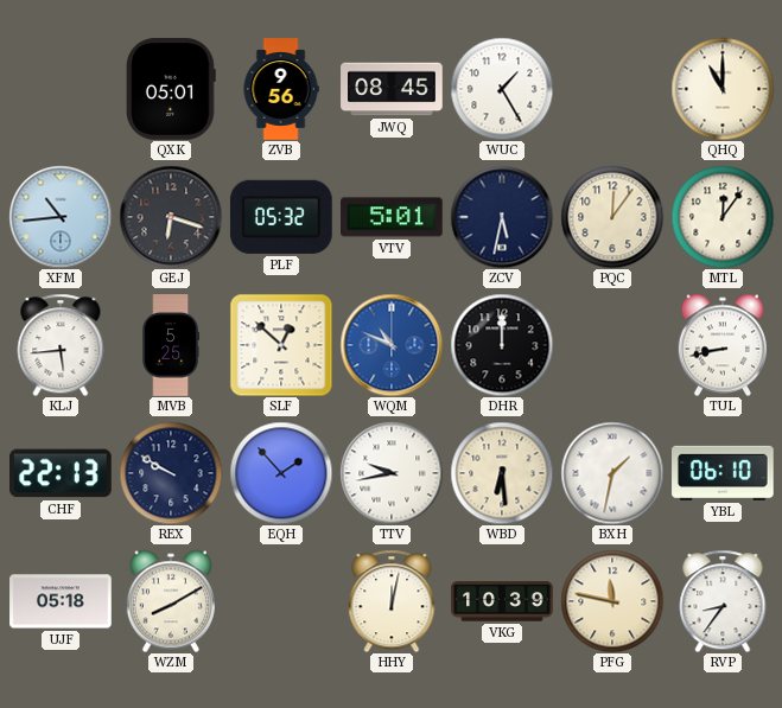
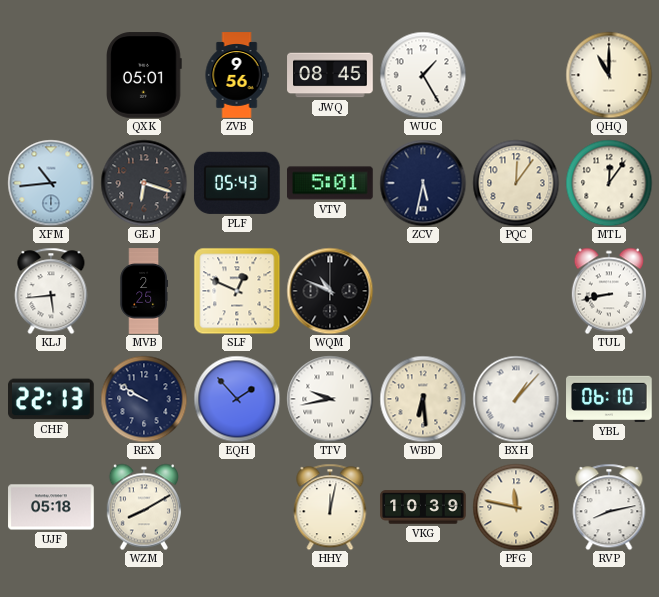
PLF: 05:32 -> 05:43 (237, 183)
MVB: 5:25 -> 2:25 (143, 291)
SLF: 12:52 -> 12:49 (237, 291)
WQM dial: blue -> black (330, 291)
DHR: 12:00 -> none (502, 345)
BXH: 1:32 -> 1:07 (516, 399)
RVP: 8:36 -> 8:13 (609, 507)
